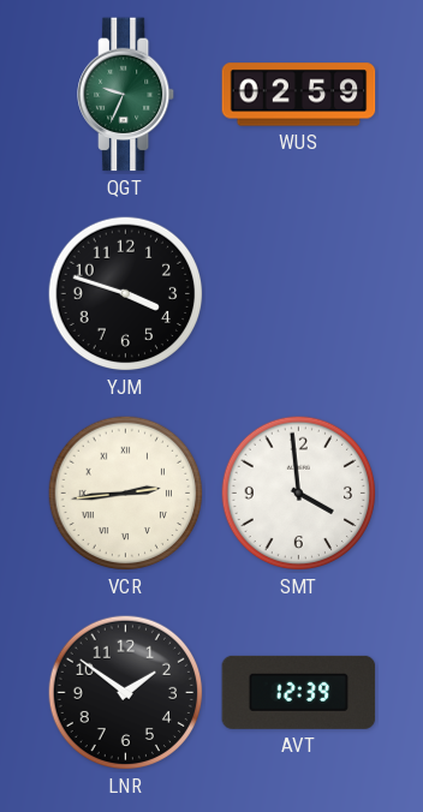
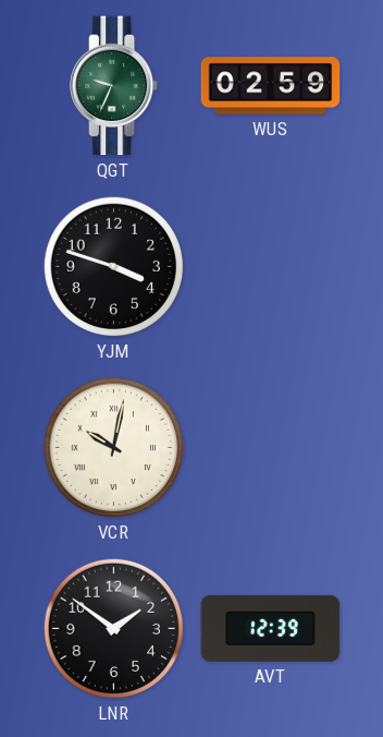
VCR: 2:44 -> 10:02 (114, 448)
SMT: 3:59 -> none (299, 494)
